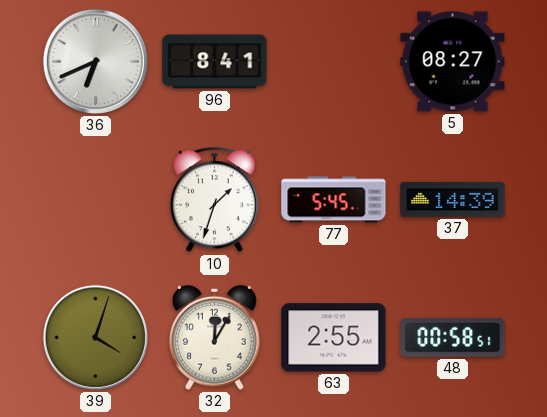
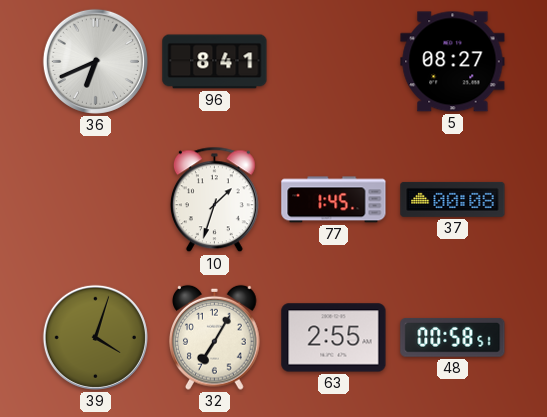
77: 5:45 -> 1:45 (334, 200)
37: 14:39 -> 00:08 (453, 199)
32: 12:05 -> 7:05 (215, 337)
